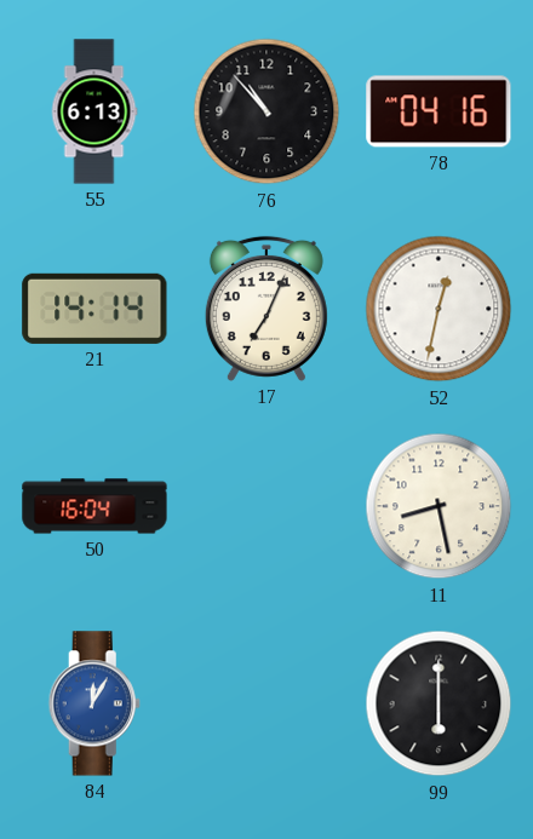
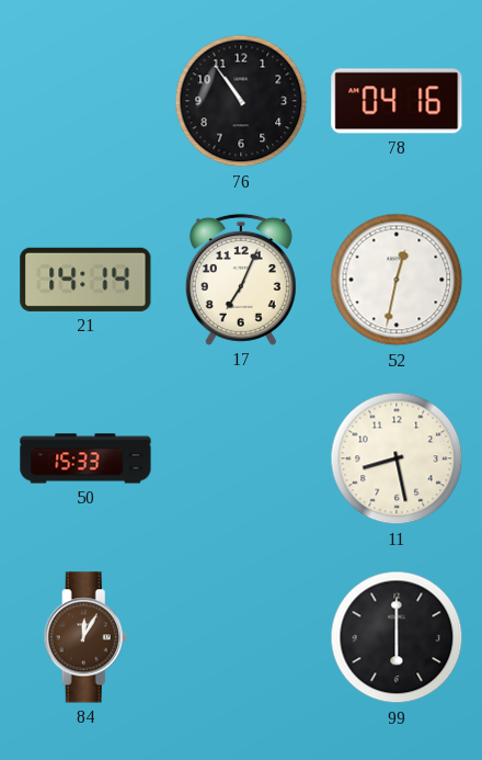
55: 6:13 -> none (94, 111)
76: 10:53 -> 10:54 (241, 101)
50: 16:04 -> 15:33 (85, 458)
84 dial: blue -> brown (85, 637)
